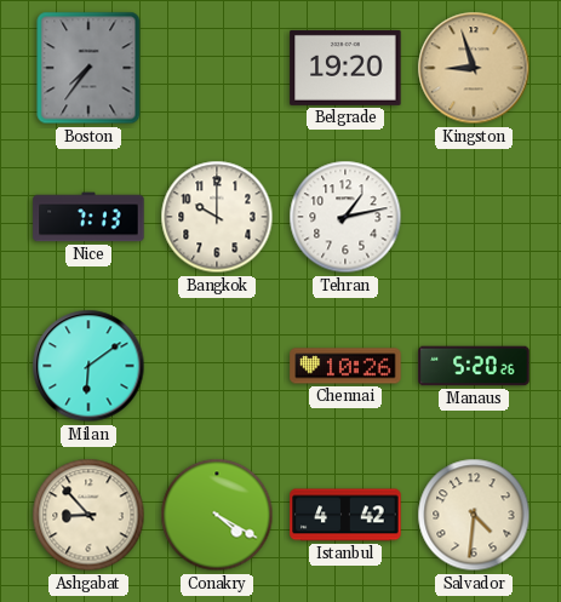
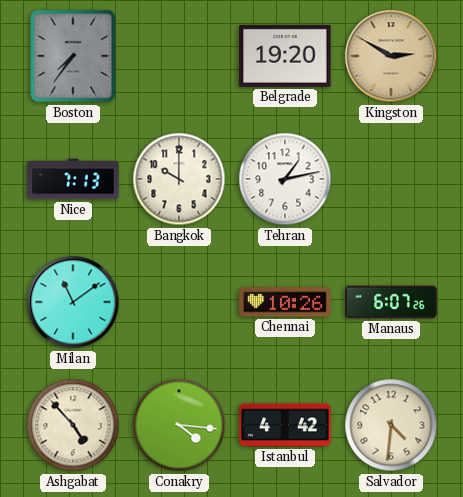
Kingston: 8:57 -> 2:50 (391, 56)
Milan: 6:09 -> 11:09 (73, 302)
Manaus: 5:20 -> 6:07 (391, 302)
Ashgabat: 8:53 -> 4:53 (73, 425)
Conakry: 4:20 -> 4:16 (179, 425)
